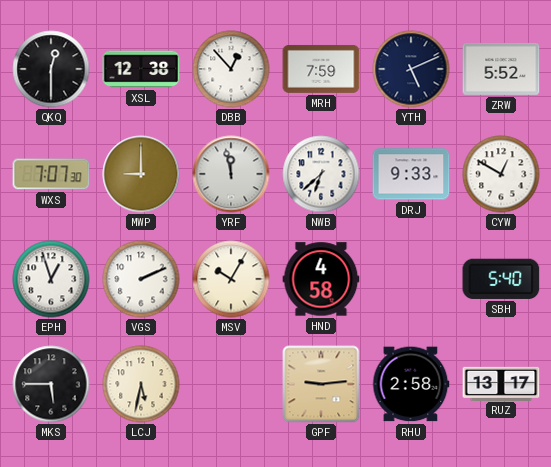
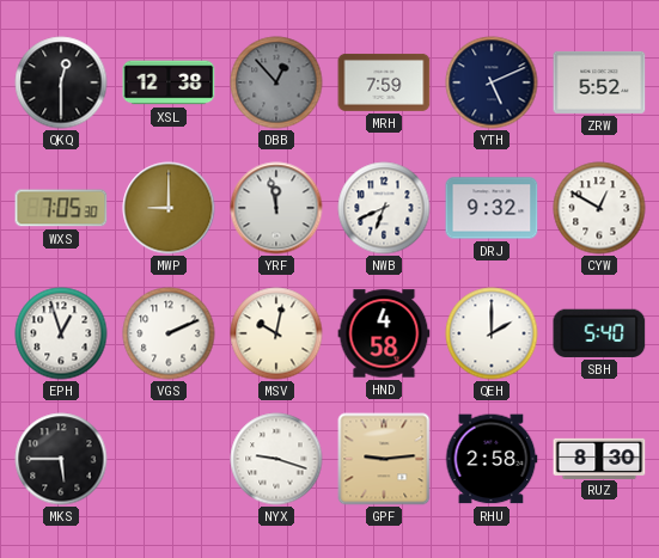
DBB dial: white -> grey (276, 82)
WXS: 7:07 -> 7:05 (61, 208)
NWB: 6:38 -> 6:41 (384, 208)
DRJ: 9:33 -> 9:32 (492, 208)
MSV: 10:05 -> 10:02 (276, 333)
QEH: none -> 2:00 (492, 333)
LCJ: 5:32 -> none (141, 384)
NYX: none -> 9:18 (276, 459)
RUZ: 13:17 -> 8:30 (599, 458)
